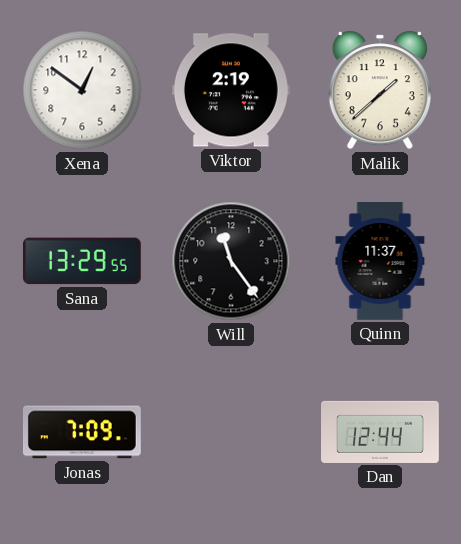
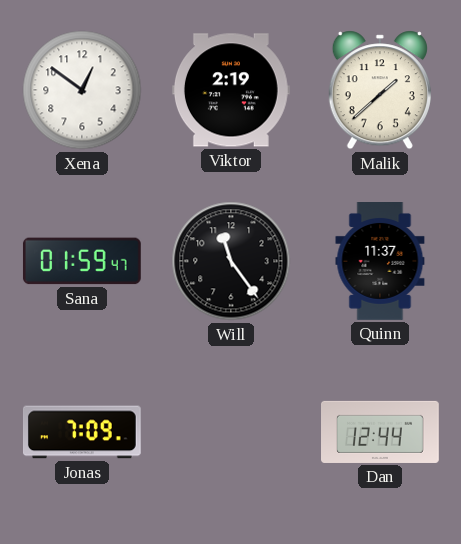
Sana: 13:29 -> 01:59 (82, 261)
